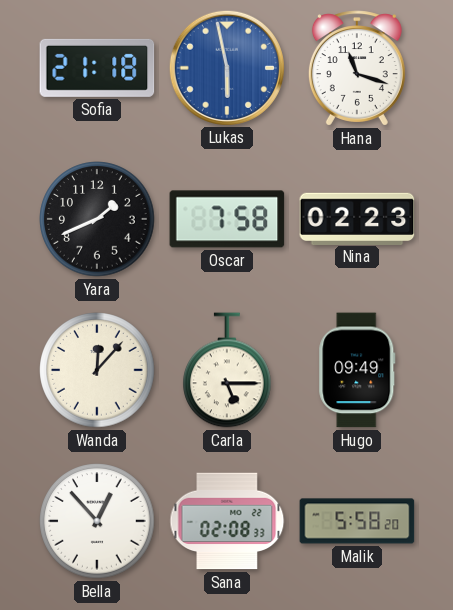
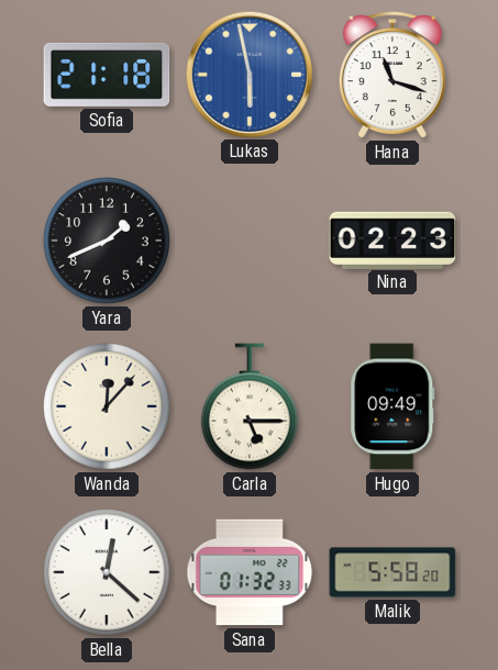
Oscar: 7:58 -> none (227, 219)
Bella: 12:53 -> 12:22 (107, 572)
Sana: 02:08 -> 01:32 (250, 572)
